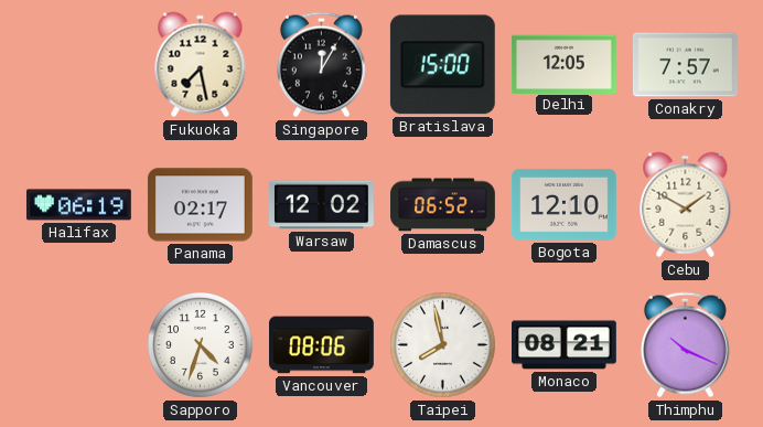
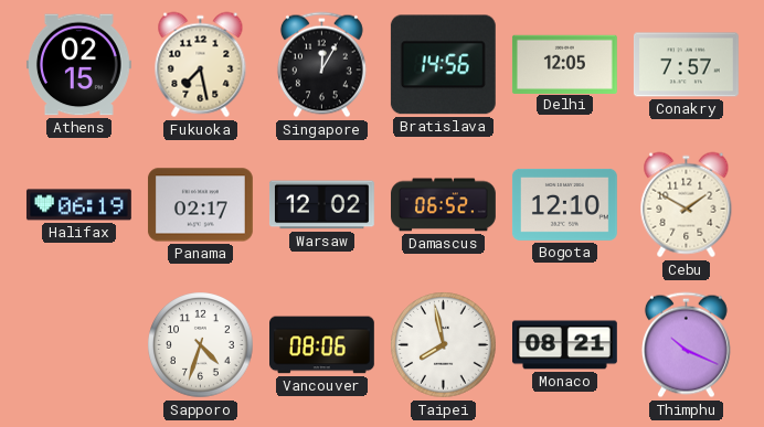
Athens: none -> 02:15 (78, 65)
Bratislava: 15:00 -> 14:56 (443, 65)
